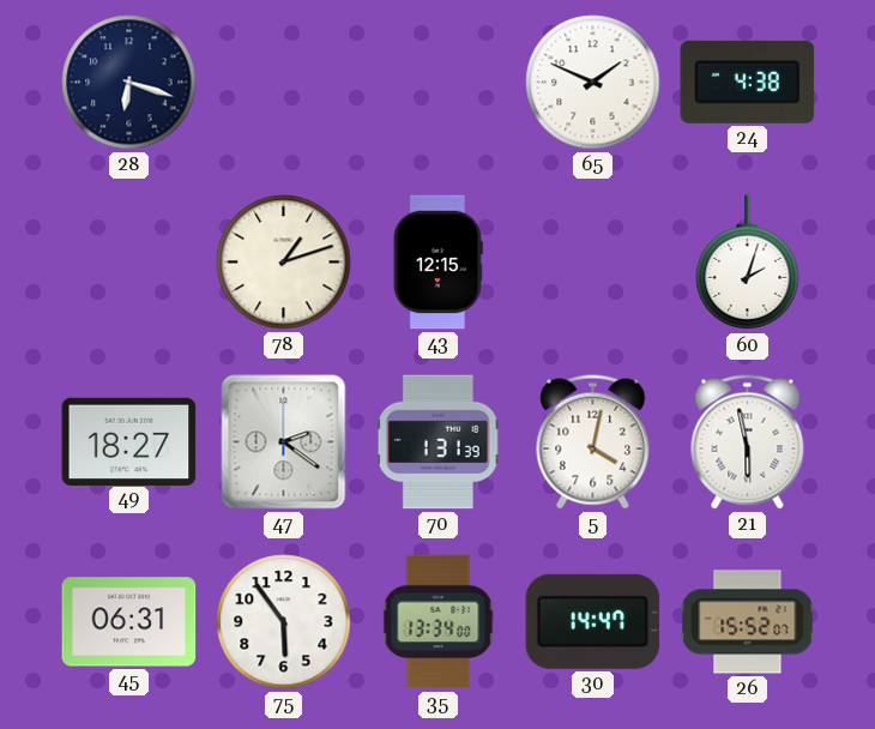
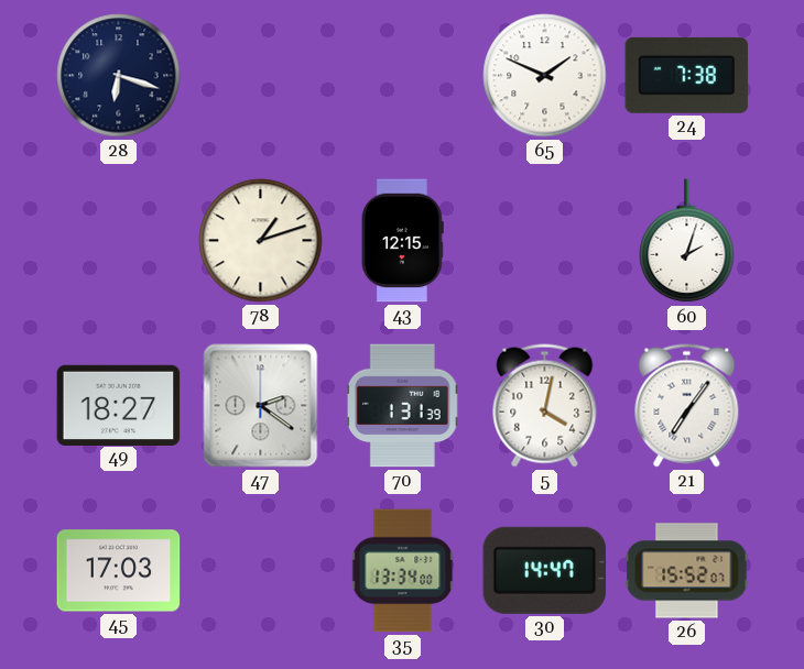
24: 4:38 -> 7:38 (687, 75)
21: 5:58 -> 7:06 (687, 406)
45: 06:31 -> 17:03 (119, 571)
75: 5:54 -> none (284, 622)
